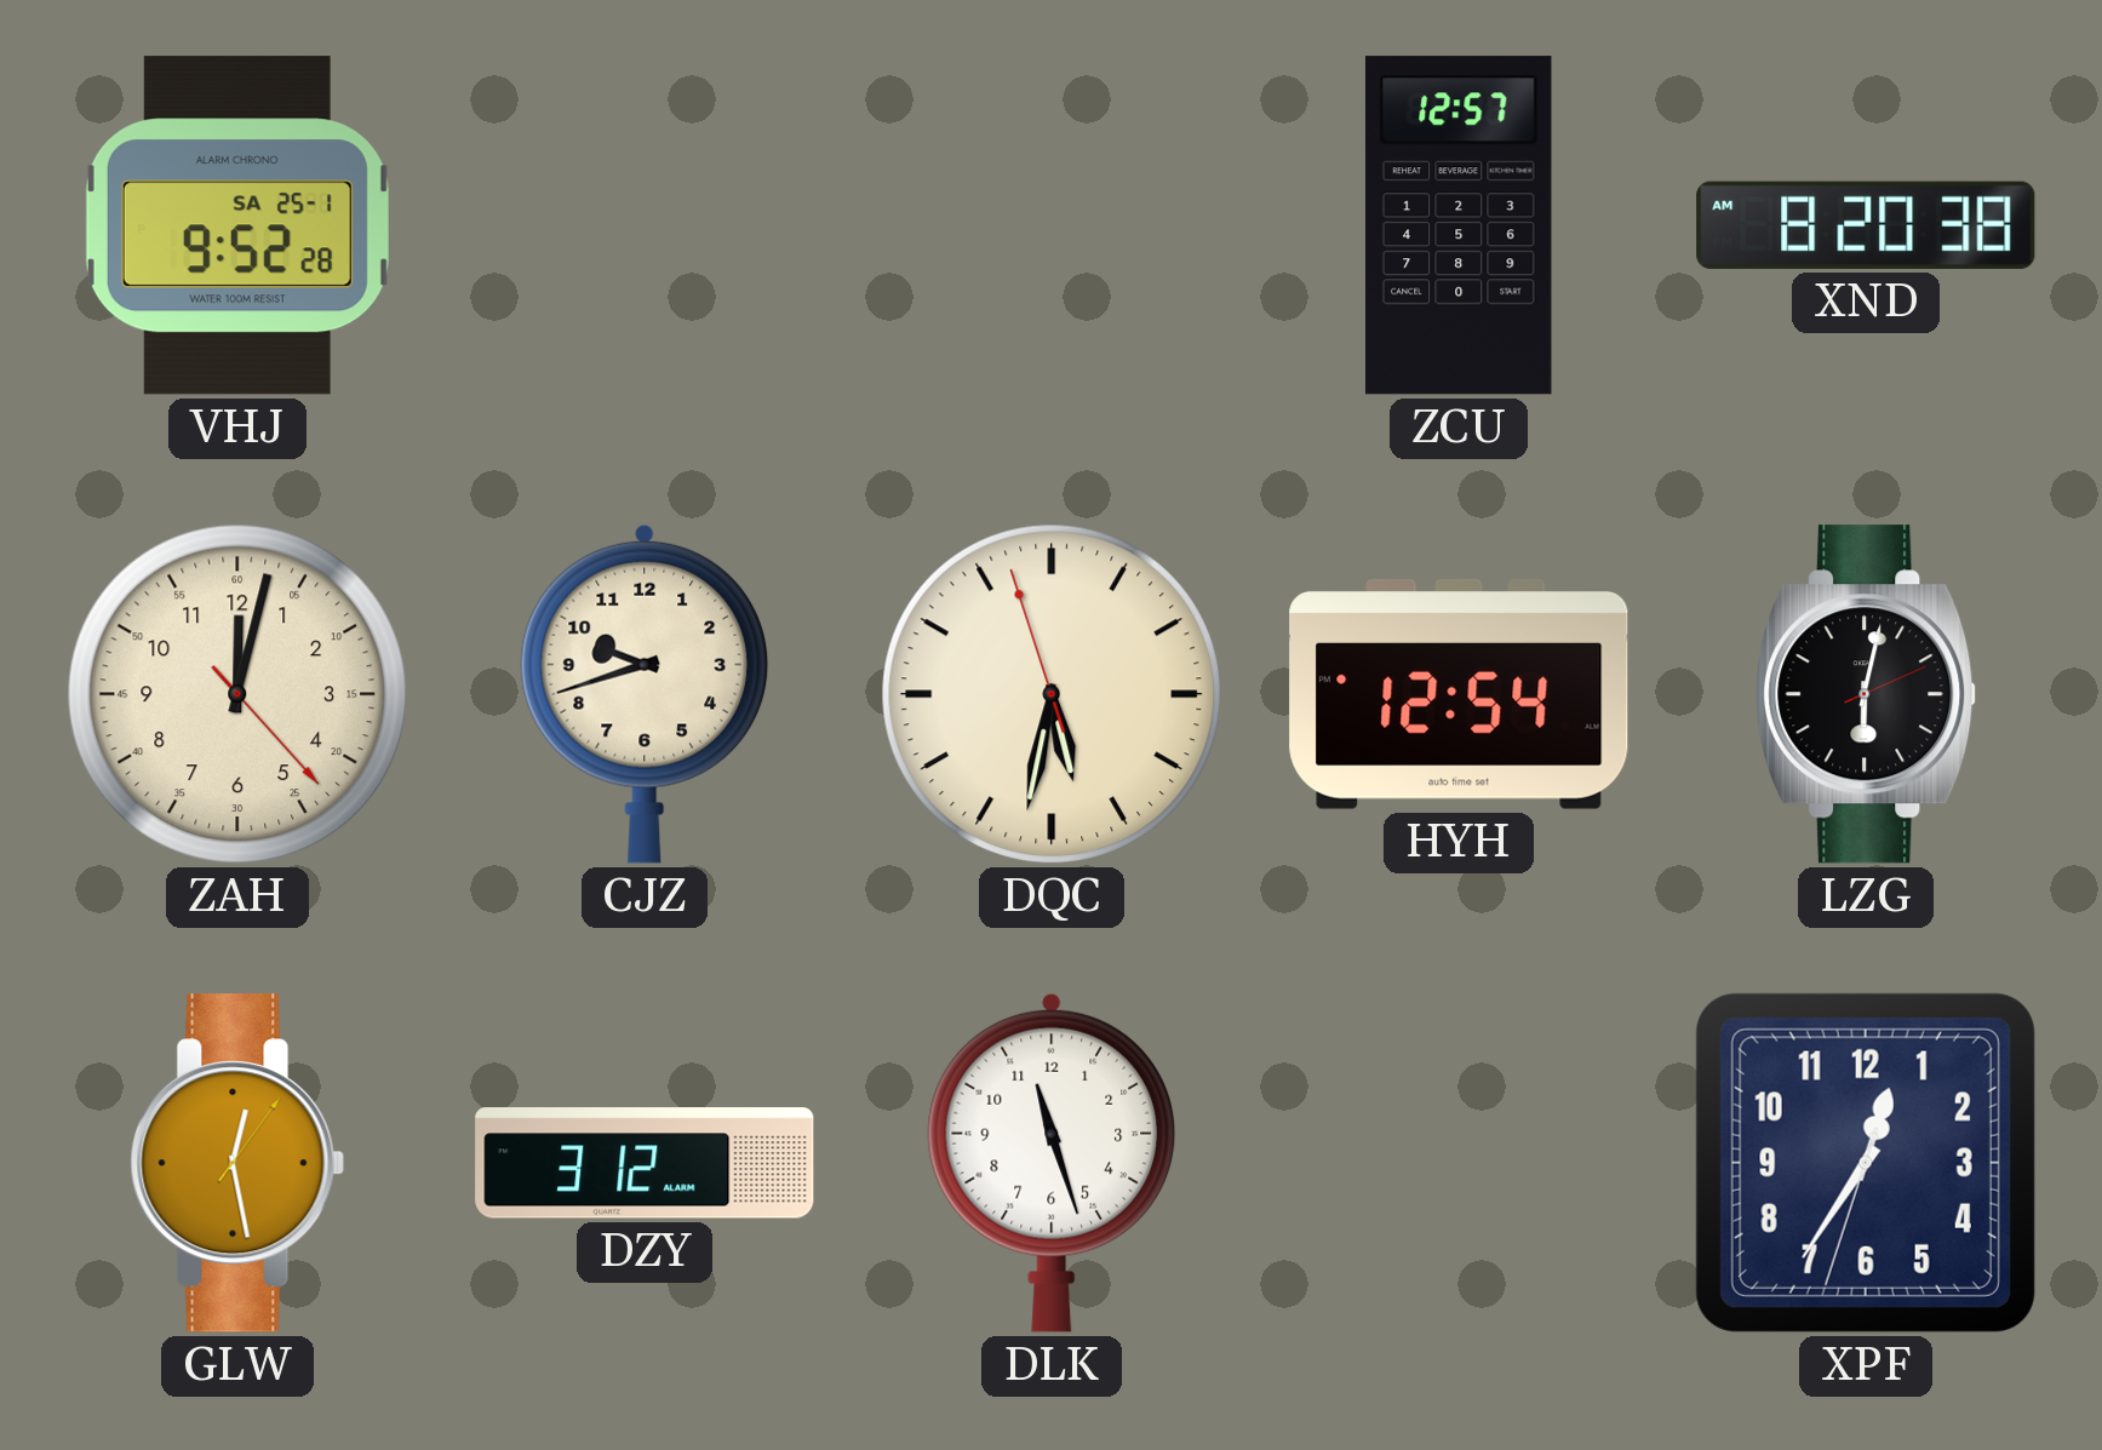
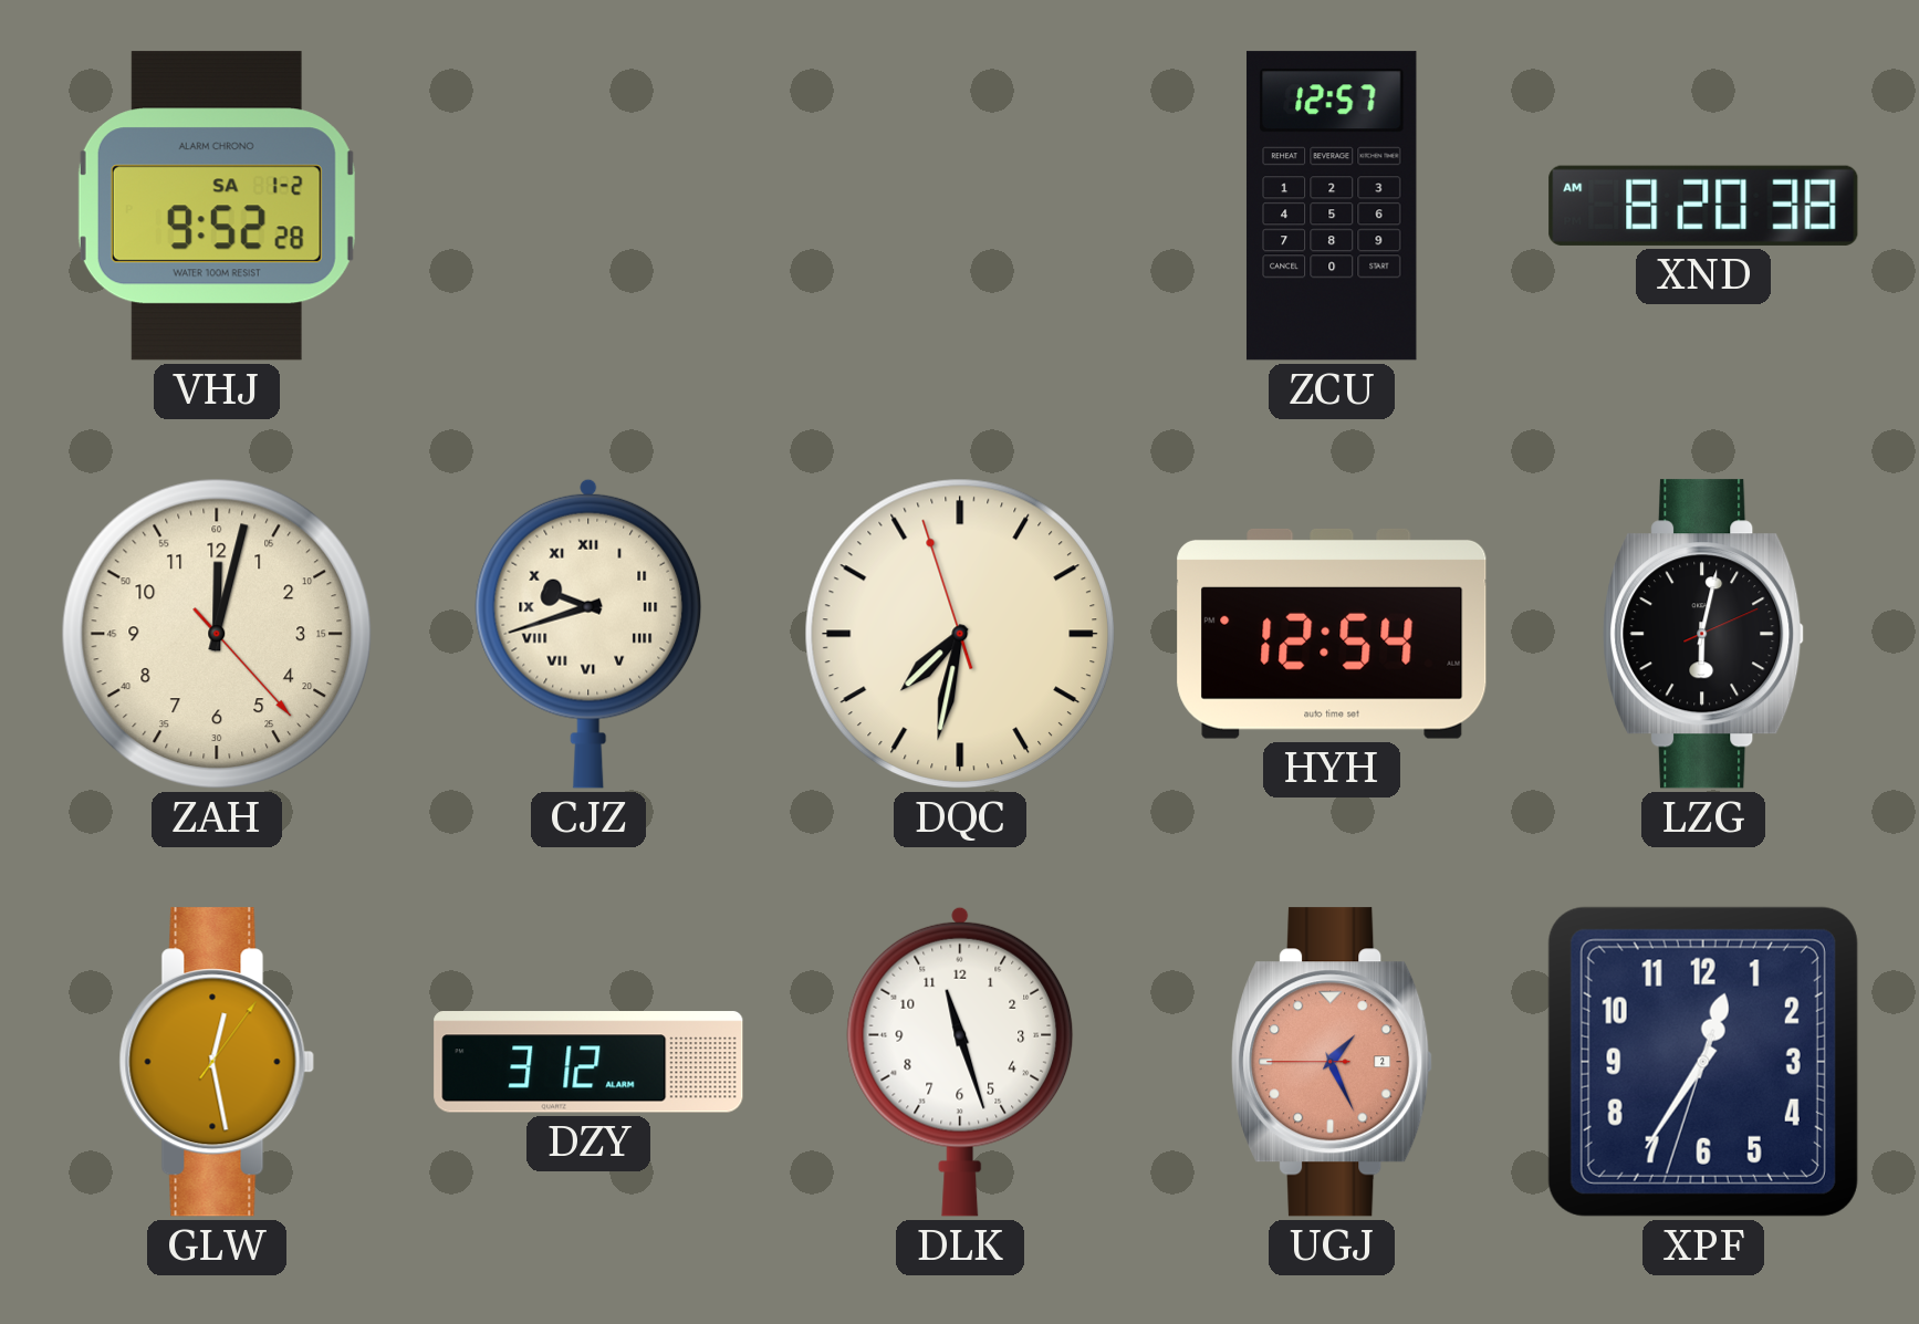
VHJ date: SA 25-1 -> SA 1-2 (217, 206)
CJZ numerals: Arabic -> Roman (588, 634)
DQC: 5:31 -> 7:31 (959, 634)
UGJ: none -> 1:25 (1333, 1062)
